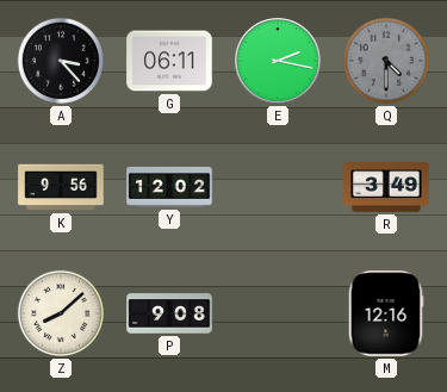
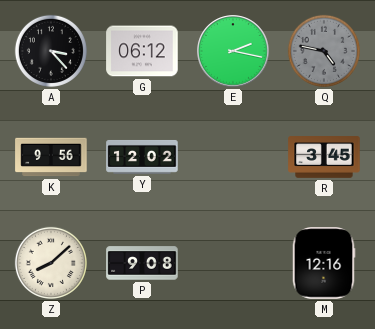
G: 06:11 -> 06:12 (142, 51)
Q: 4:30 -> 4:47 (324, 51)
R: 3:49 -> 3:45 (324, 157)
